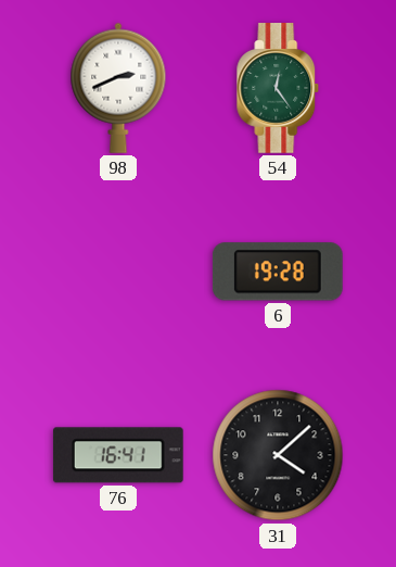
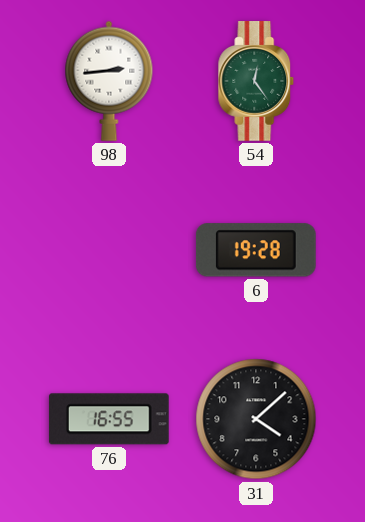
98: 2:41 -> 2:44 (109, 81)
76: 16:41 -> 16:55 (109, 419)
